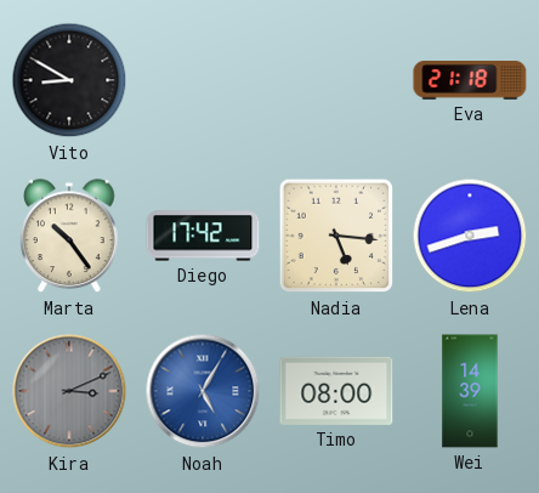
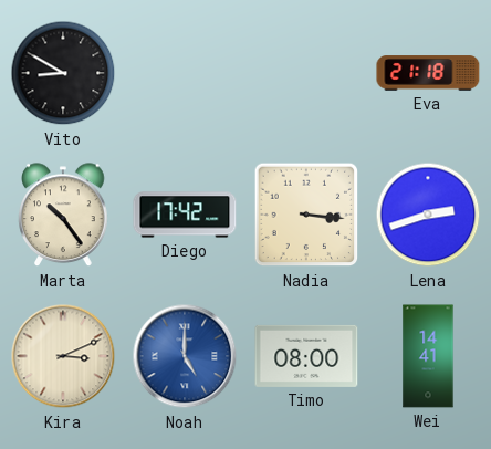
Nadia: 5:16 -> 3:16 (306, 215)
Kira dial: grey -> cream (63, 356)
Noah: 5:05 -> 5:00 (185, 356)
Wei: 14:39 -> 14:41 (428, 356)
